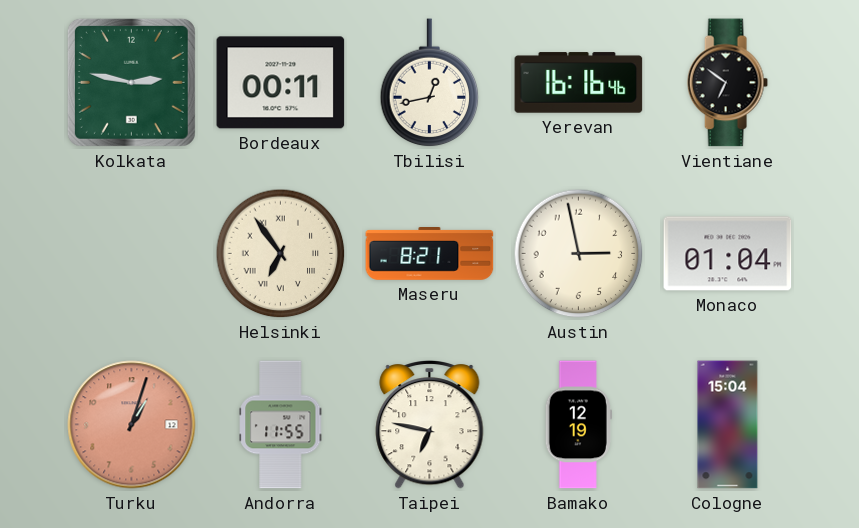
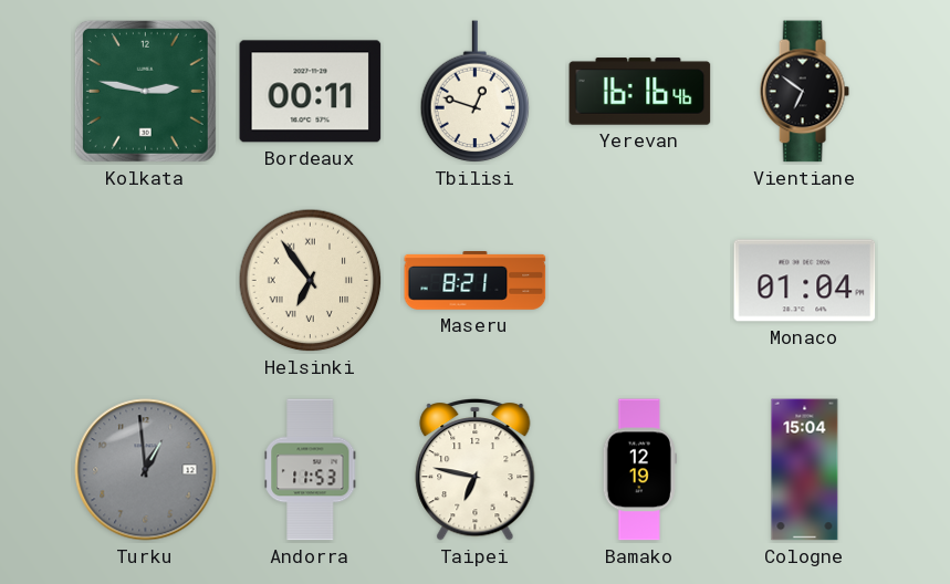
Tbilisi: 12:43 -> 12:48 (476, 92)
Austin: 2:58 -> none (579, 254)
Turku: 1:03 -> 12:59 (146, 470)
Turku dial: salmon -> grey (146, 470)
Andorra: 11:55 -> 11:53 (311, 470)
